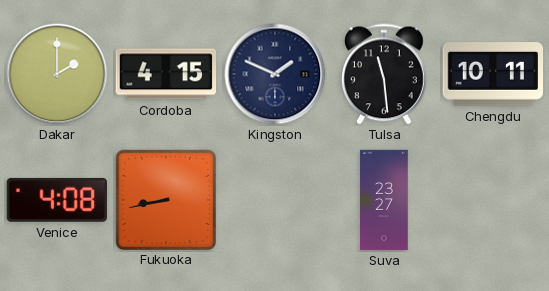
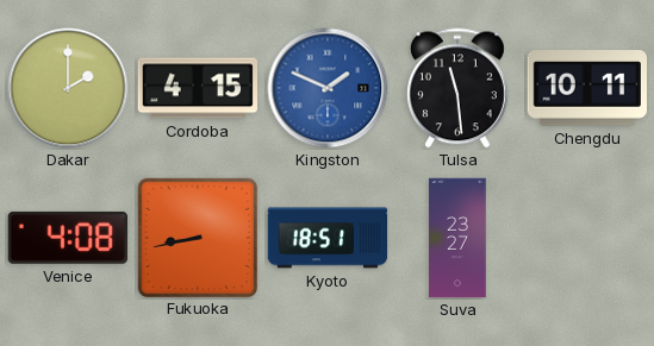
Kingston dial: navy -> blue (328, 88)
Kyoto: none -> 18:51 (328, 238)
